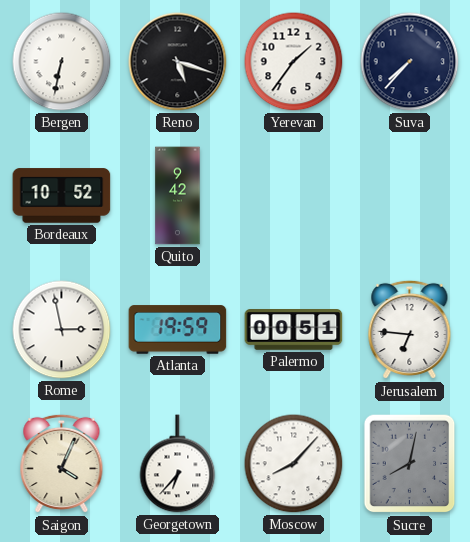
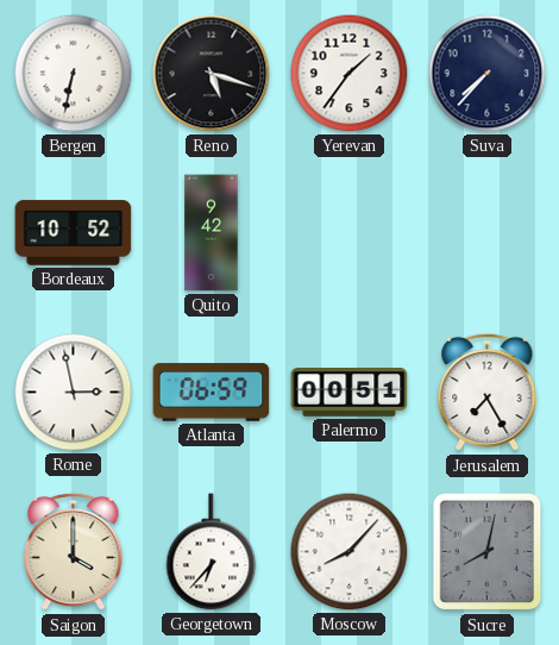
Atlanta: 19:59 -> 06:59 (212, 393)
Jerusalem: 6:46 -> 7:25 (488, 393)
Saigon: 4:04 -> 4:00 (74, 552)
